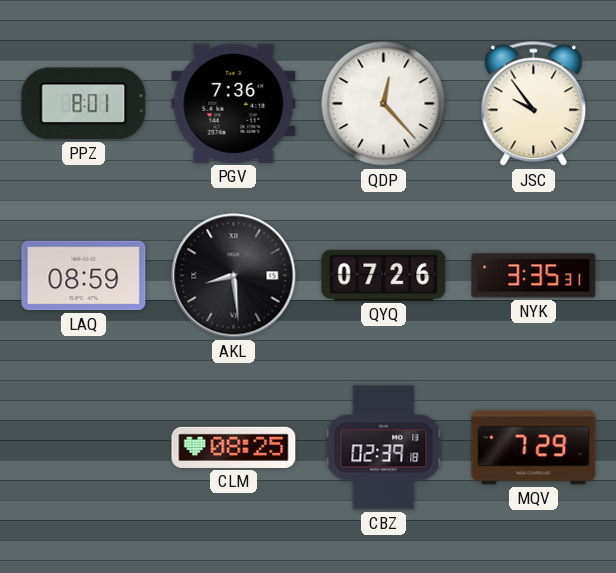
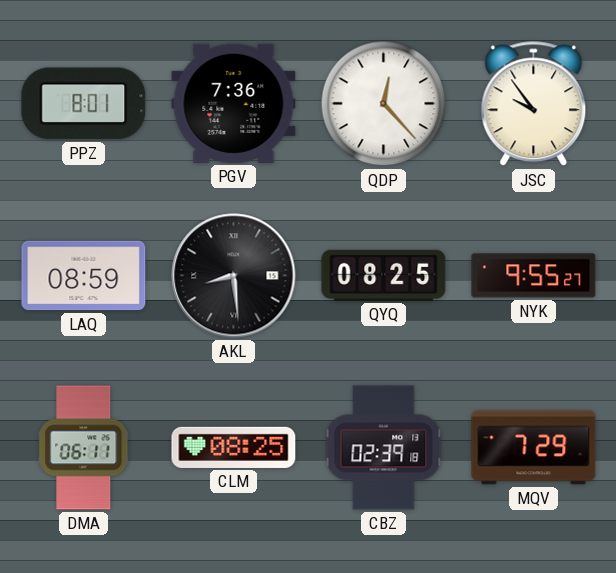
QYQ: 07:26 -> 08:25 (384, 275)
NYK: 3:35 -> 9:55 (534, 276)
DMA: none -> 06:11 (84, 448)
